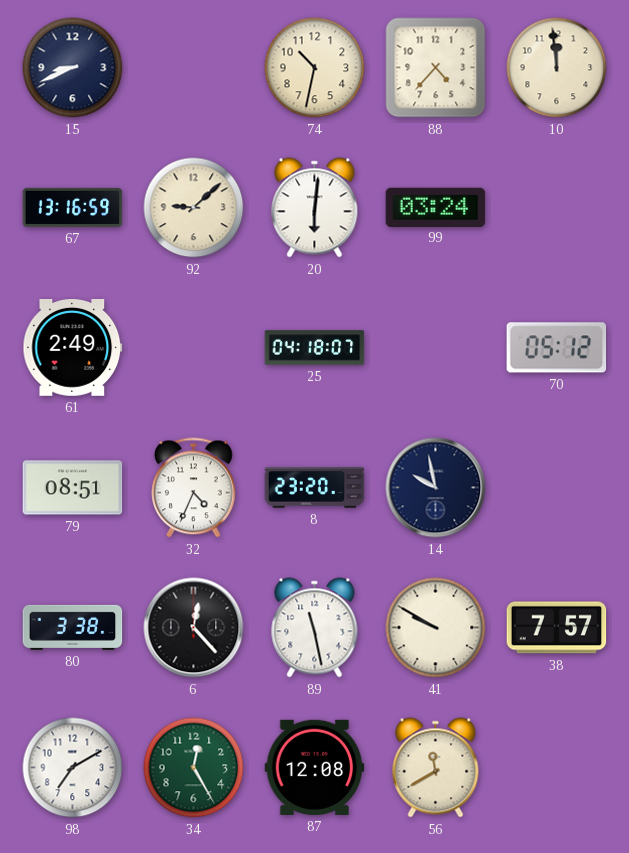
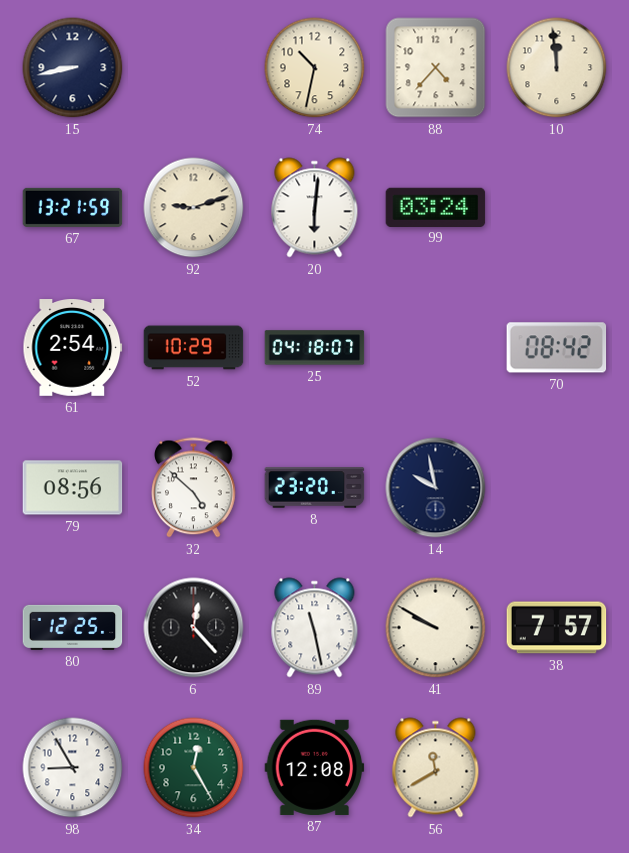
15: 8:41 -> 8:43 (73, 68)
67: 13:16 -> 13:21 (73, 207)
92: 9:08 -> 9:12 (194, 208)
61: 2:49 -> 2:54 (73, 348)
52: none -> 10:29 (194, 348)
70: 05:12 -> 08:42 (557, 348)
79: 08:51 -> 08:56 (73, 488)
32: 4:34 -> 4:52 (194, 488)
80: 3:38 -> 12:25 (73, 627)
98: 7:10 -> 8:55 (73, 768)
